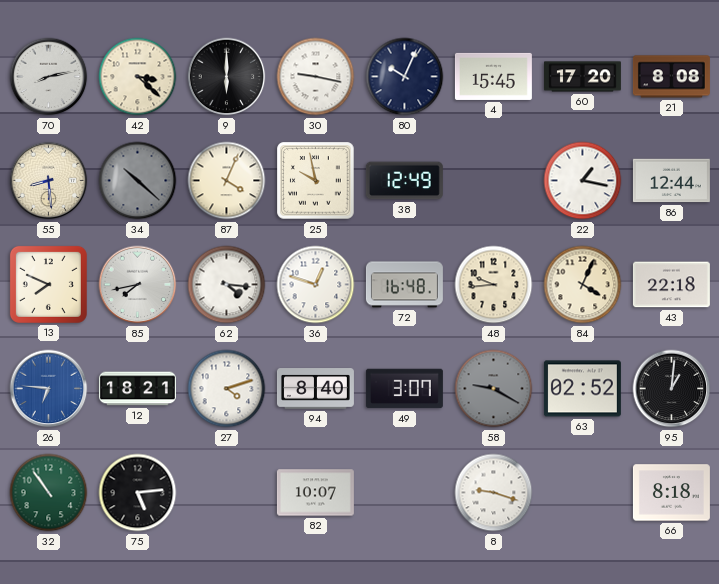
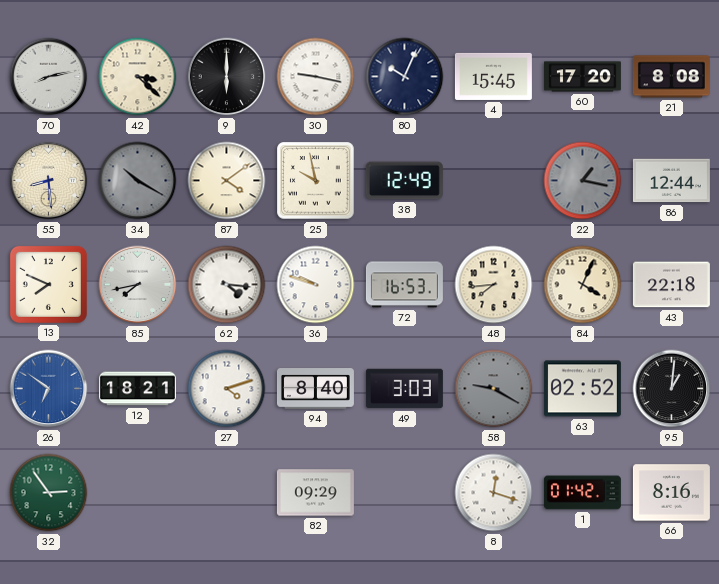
34: 10:22 -> 10:20 (138, 181)
87: 4:04 -> 4:09 (227, 181)
22 dial: white -> grey (583, 181)
36: 12:48 -> 9:48 (316, 285)
72: 16:48 -> 16:53 (404, 285)
48: 9:44 -> 7:44 (494, 285)
26: 6:46 -> 6:51 (49, 389)
49: 3:07 -> 3:03 (404, 389)
32: 10:54 -> 2:54 (49, 493)
75: 5:14 -> none (138, 493)
82: 10:07 -> 09:29 (315, 493)
8: 9:18 -> 12:18 (494, 493)
1: none -> 01:42 (582, 493)
66: 8:18 -> 8:16 (671, 493)
